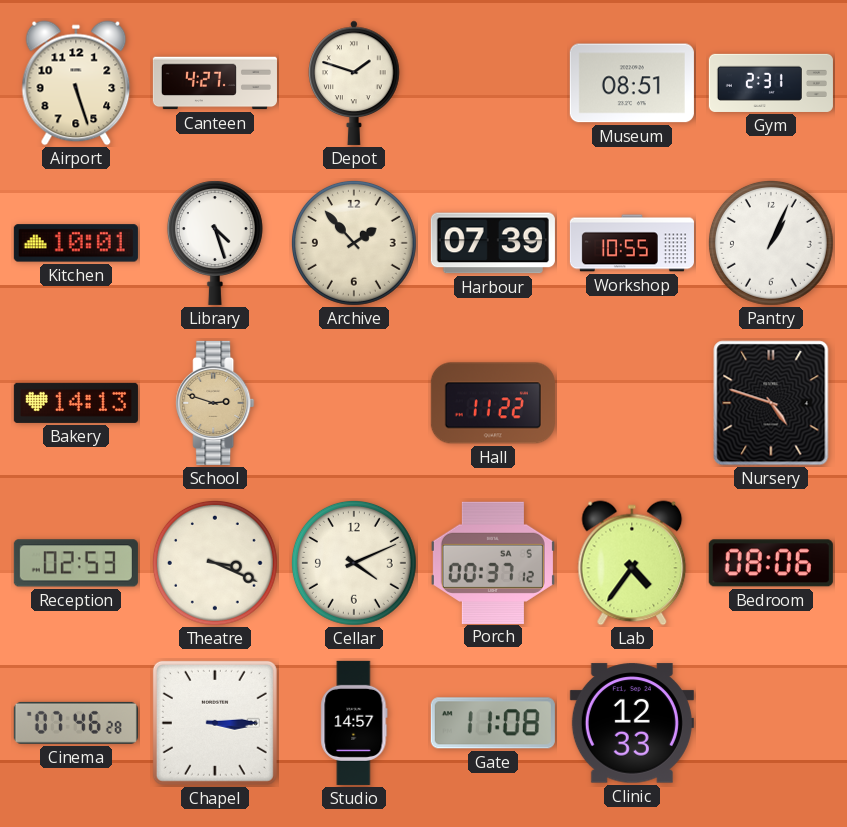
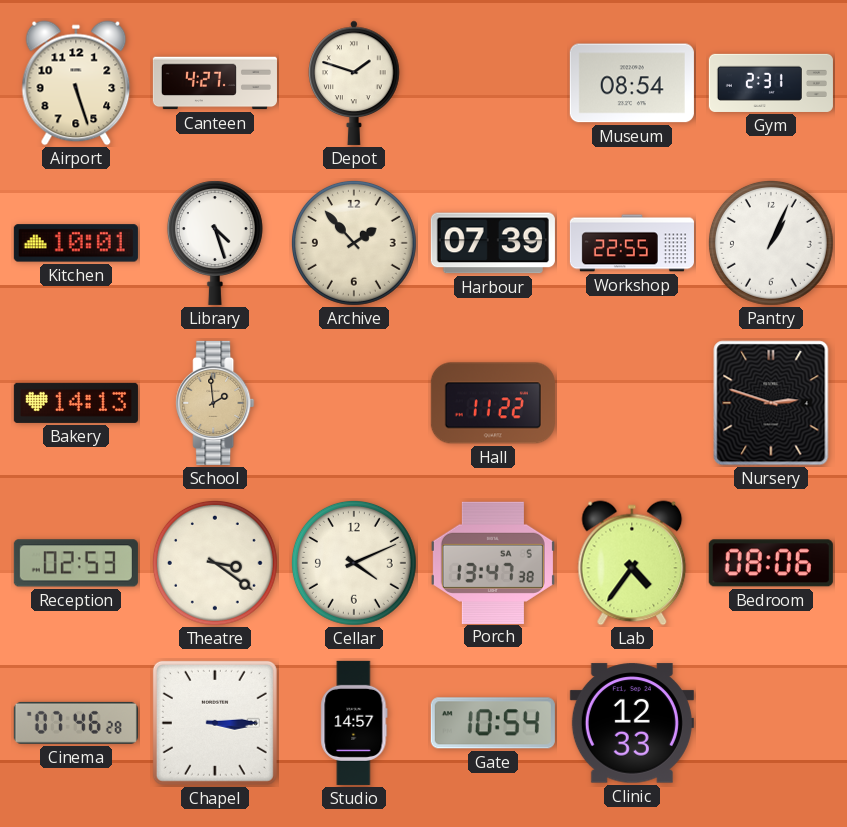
Museum: 08:51 -> 08:54 (632, 83)
Workshop: 10:55 -> 22:55 (632, 243)
School: 2:48 -> 1:59 (215, 403)
Nursery: 4:48 -> 2:48 (771, 403)
Theatre: 3:19 -> 3:21 (215, 563)
Porch: 00:37 -> 13:47 (493, 562)
Gate: 11:08 -> 10:54 (493, 723)
